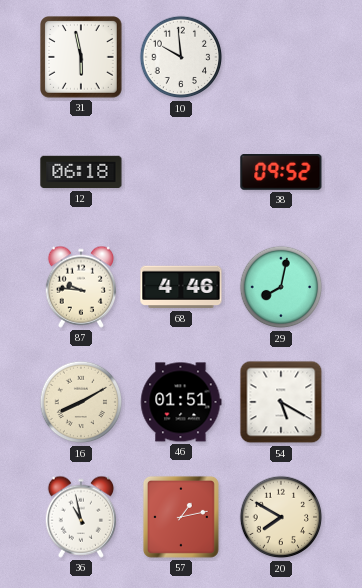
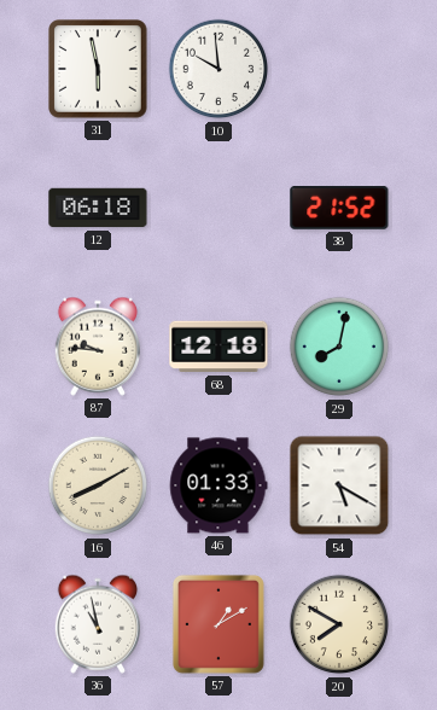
38: 09:52 -> 21:52 (339, 209)
68: 4:46 -> 12:18 (218, 347)
46: 01:51 -> 01:33 (218, 485)
57: 1:13 -> 1:10 (218, 624)
